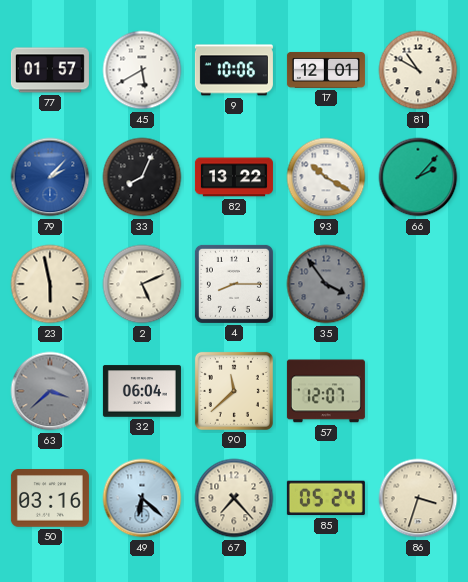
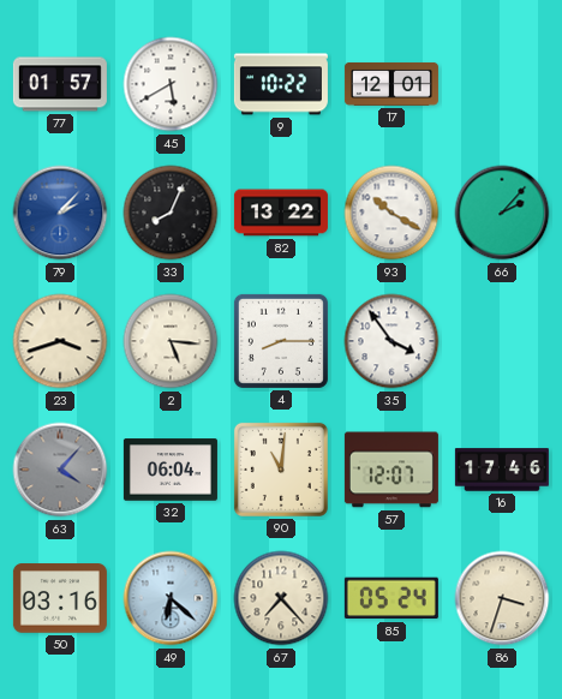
9: 10:06 -> 10:22 (281, 84)
81: 10:50 -> none (418, 70)
23: 5:58 -> 3:42 (60, 341)
2: 5:11 -> 5:16 (171, 341)
35 dial: grey -> white (391, 341)
63: 3:38 -> 4:07 (60, 470)
90: 11:38 -> 11:01 (281, 470)
16: none -> 17:46 (502, 470)
